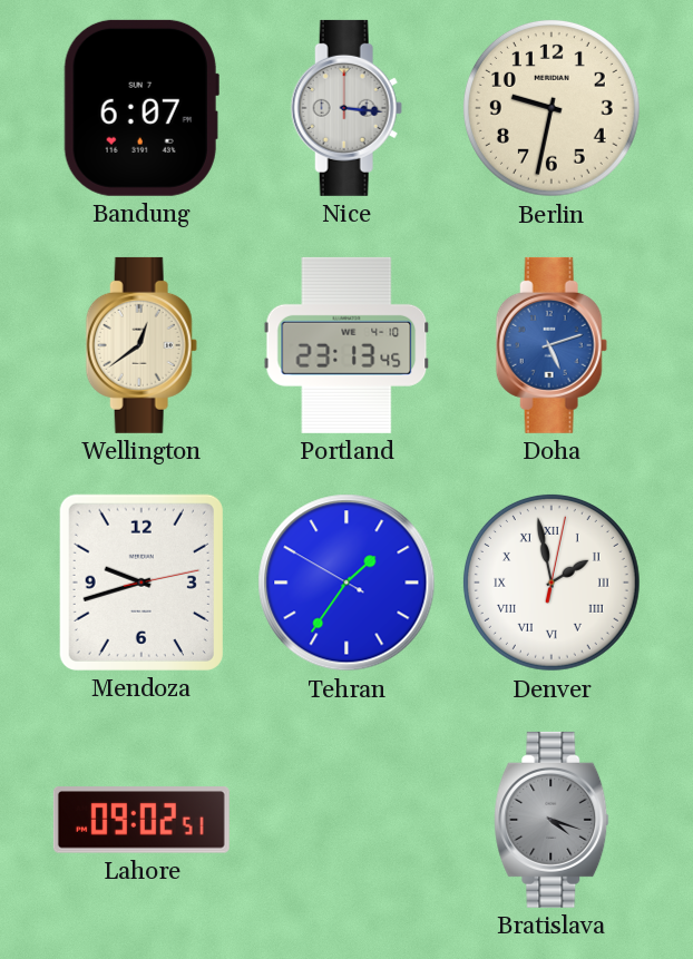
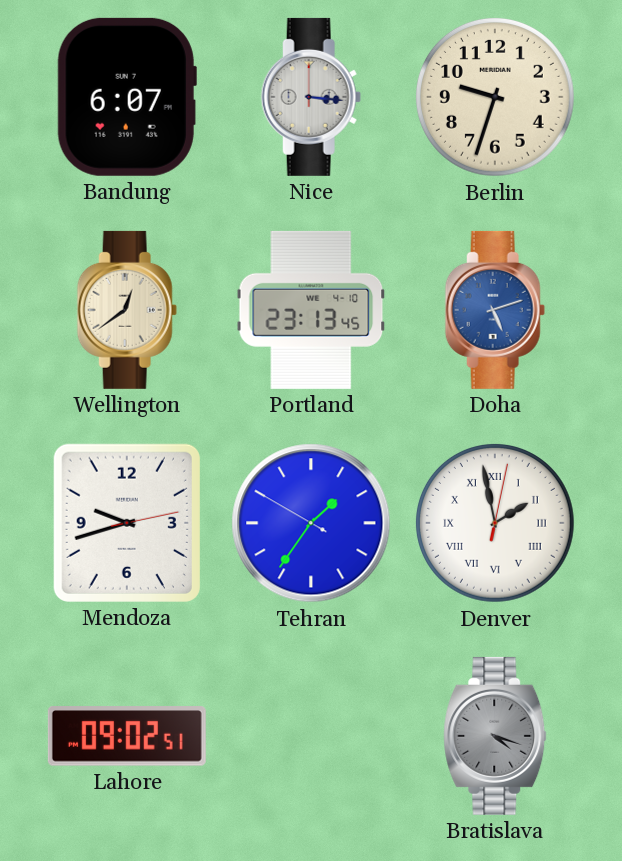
Berlin: 9:32 -> 9:33 (495, 97)
